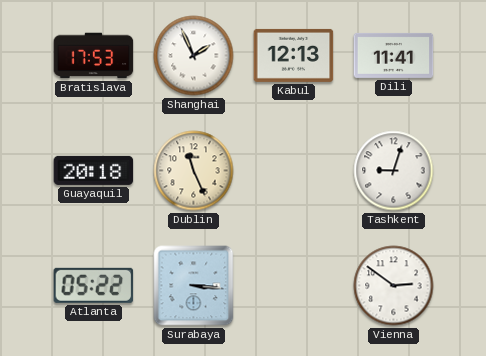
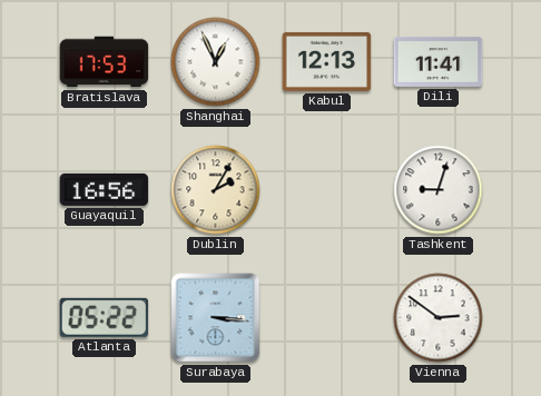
Shanghai: 1:56 -> 12:56 (216, 62)
Guayaquil: 20:18 -> 16:56 (105, 189)
Dublin: 11:26 -> 2:05 (216, 190)
